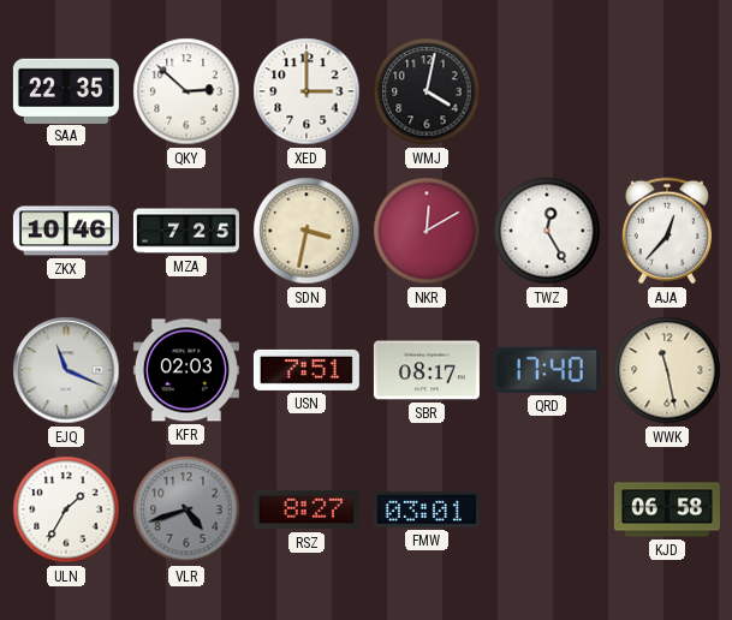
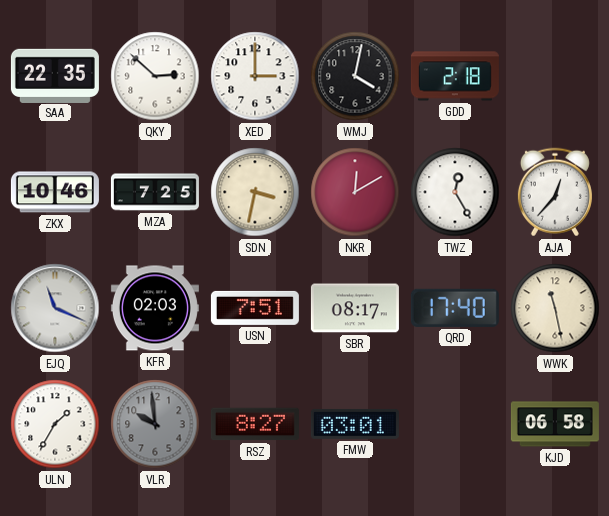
GDD: none -> 2:18 (455, 76)
VLR: 4:42 -> 9:59 (155, 424)
